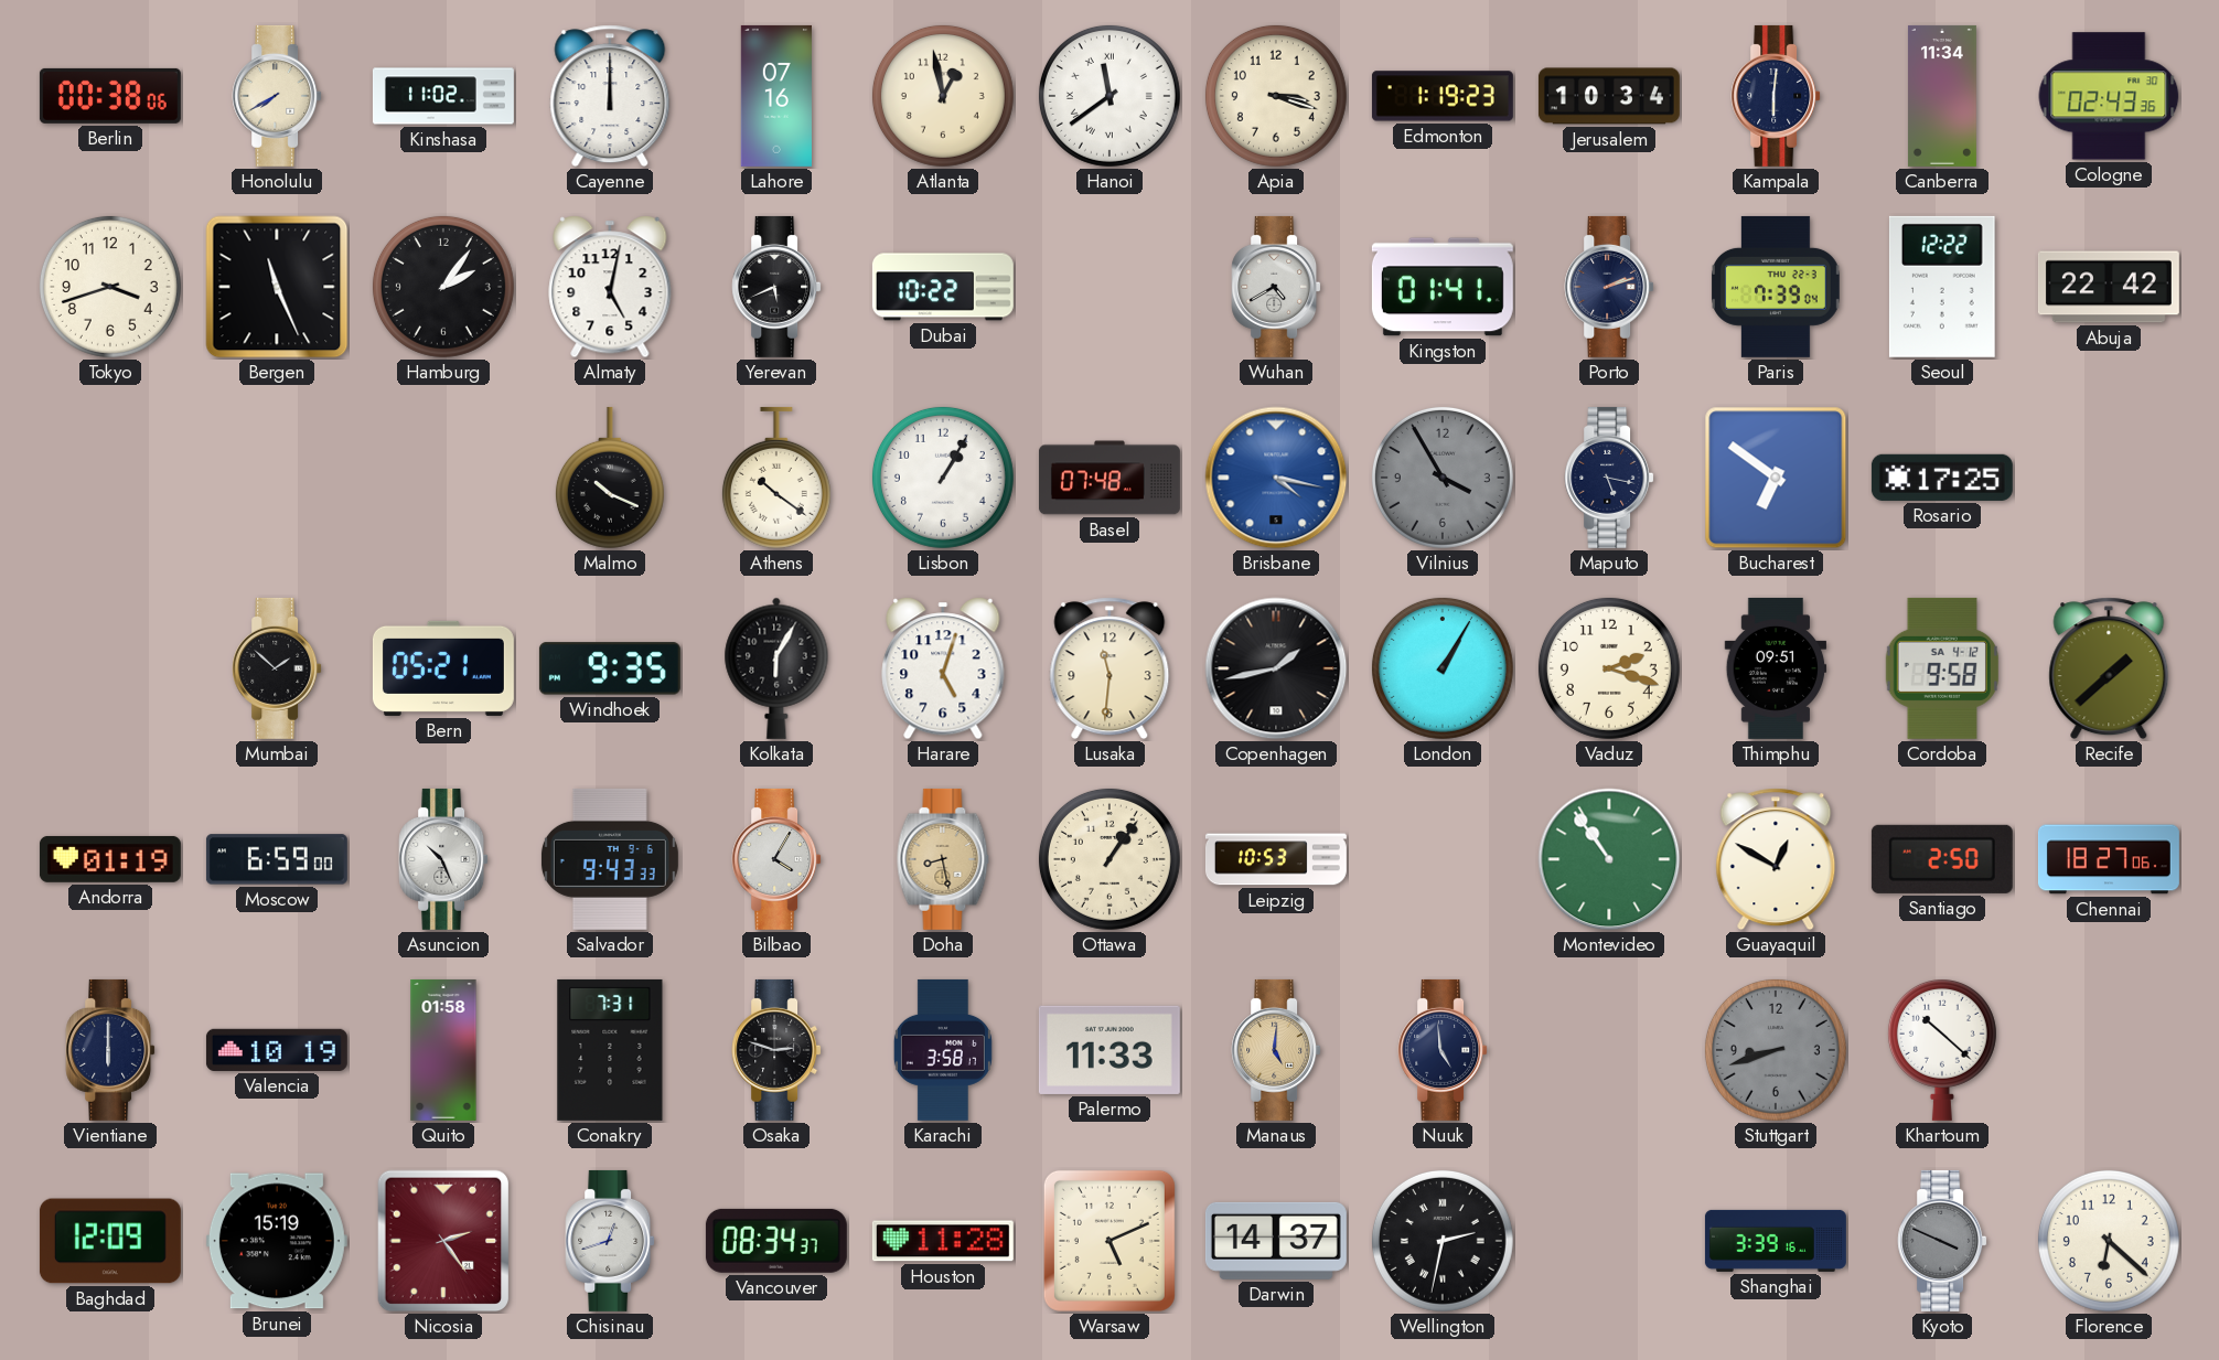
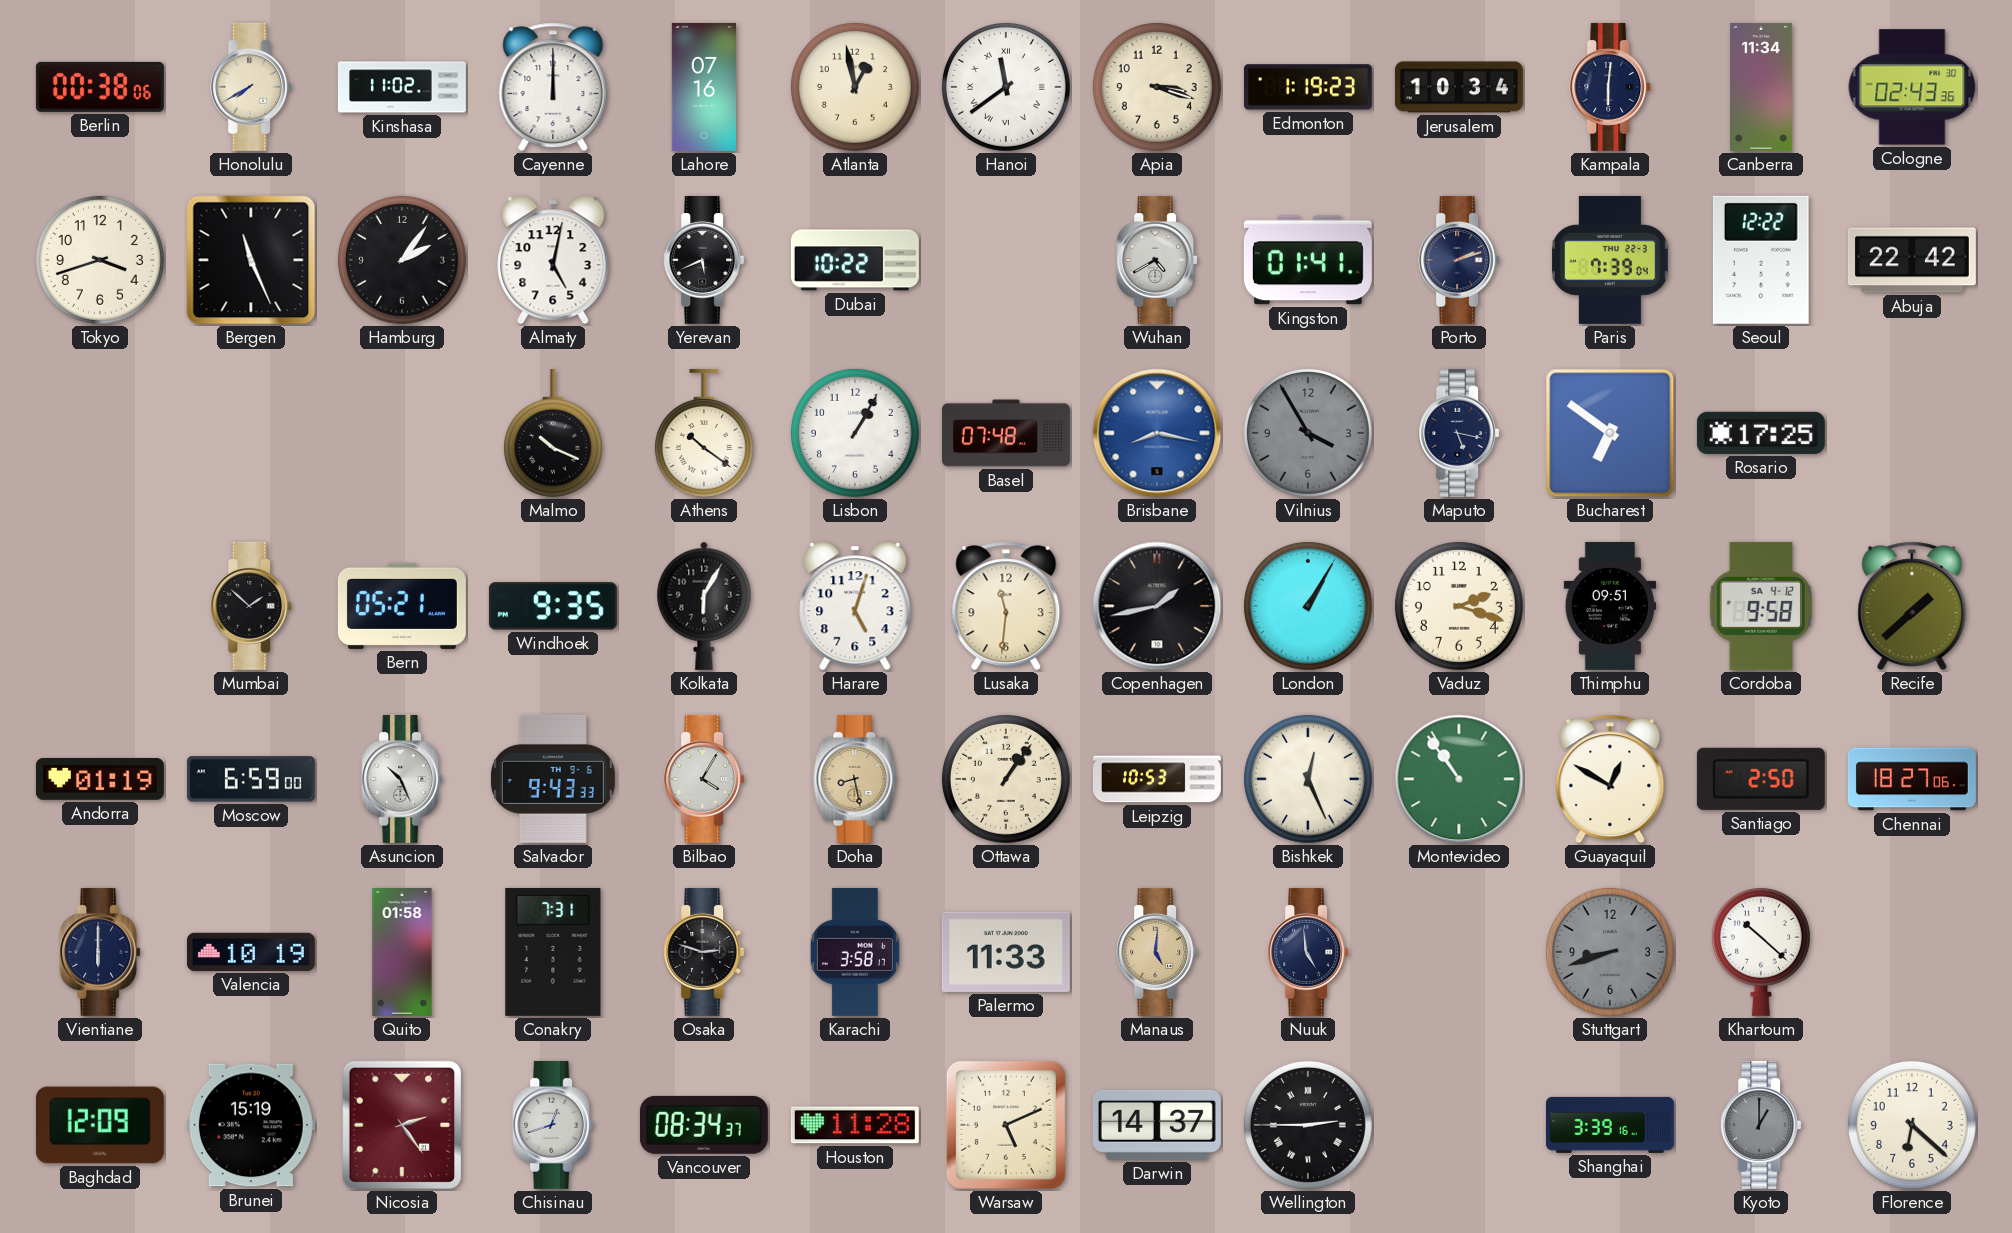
Brisbane: 4:17 -> 8:17 (1157, 433)
Bishkek: none -> 12:26 (1308, 779)
Wellington: 2:32 -> 2:45 (1308, 1125)
Kyoto: 3:49 -> 1:00 (1761, 1125)
